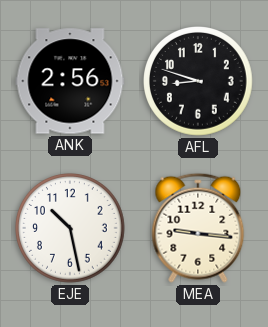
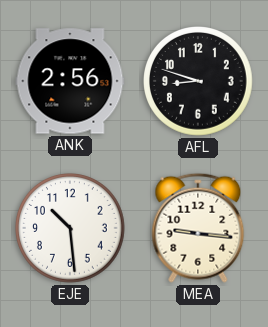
EJE: 10:28 -> 10:29 (71, 229)
